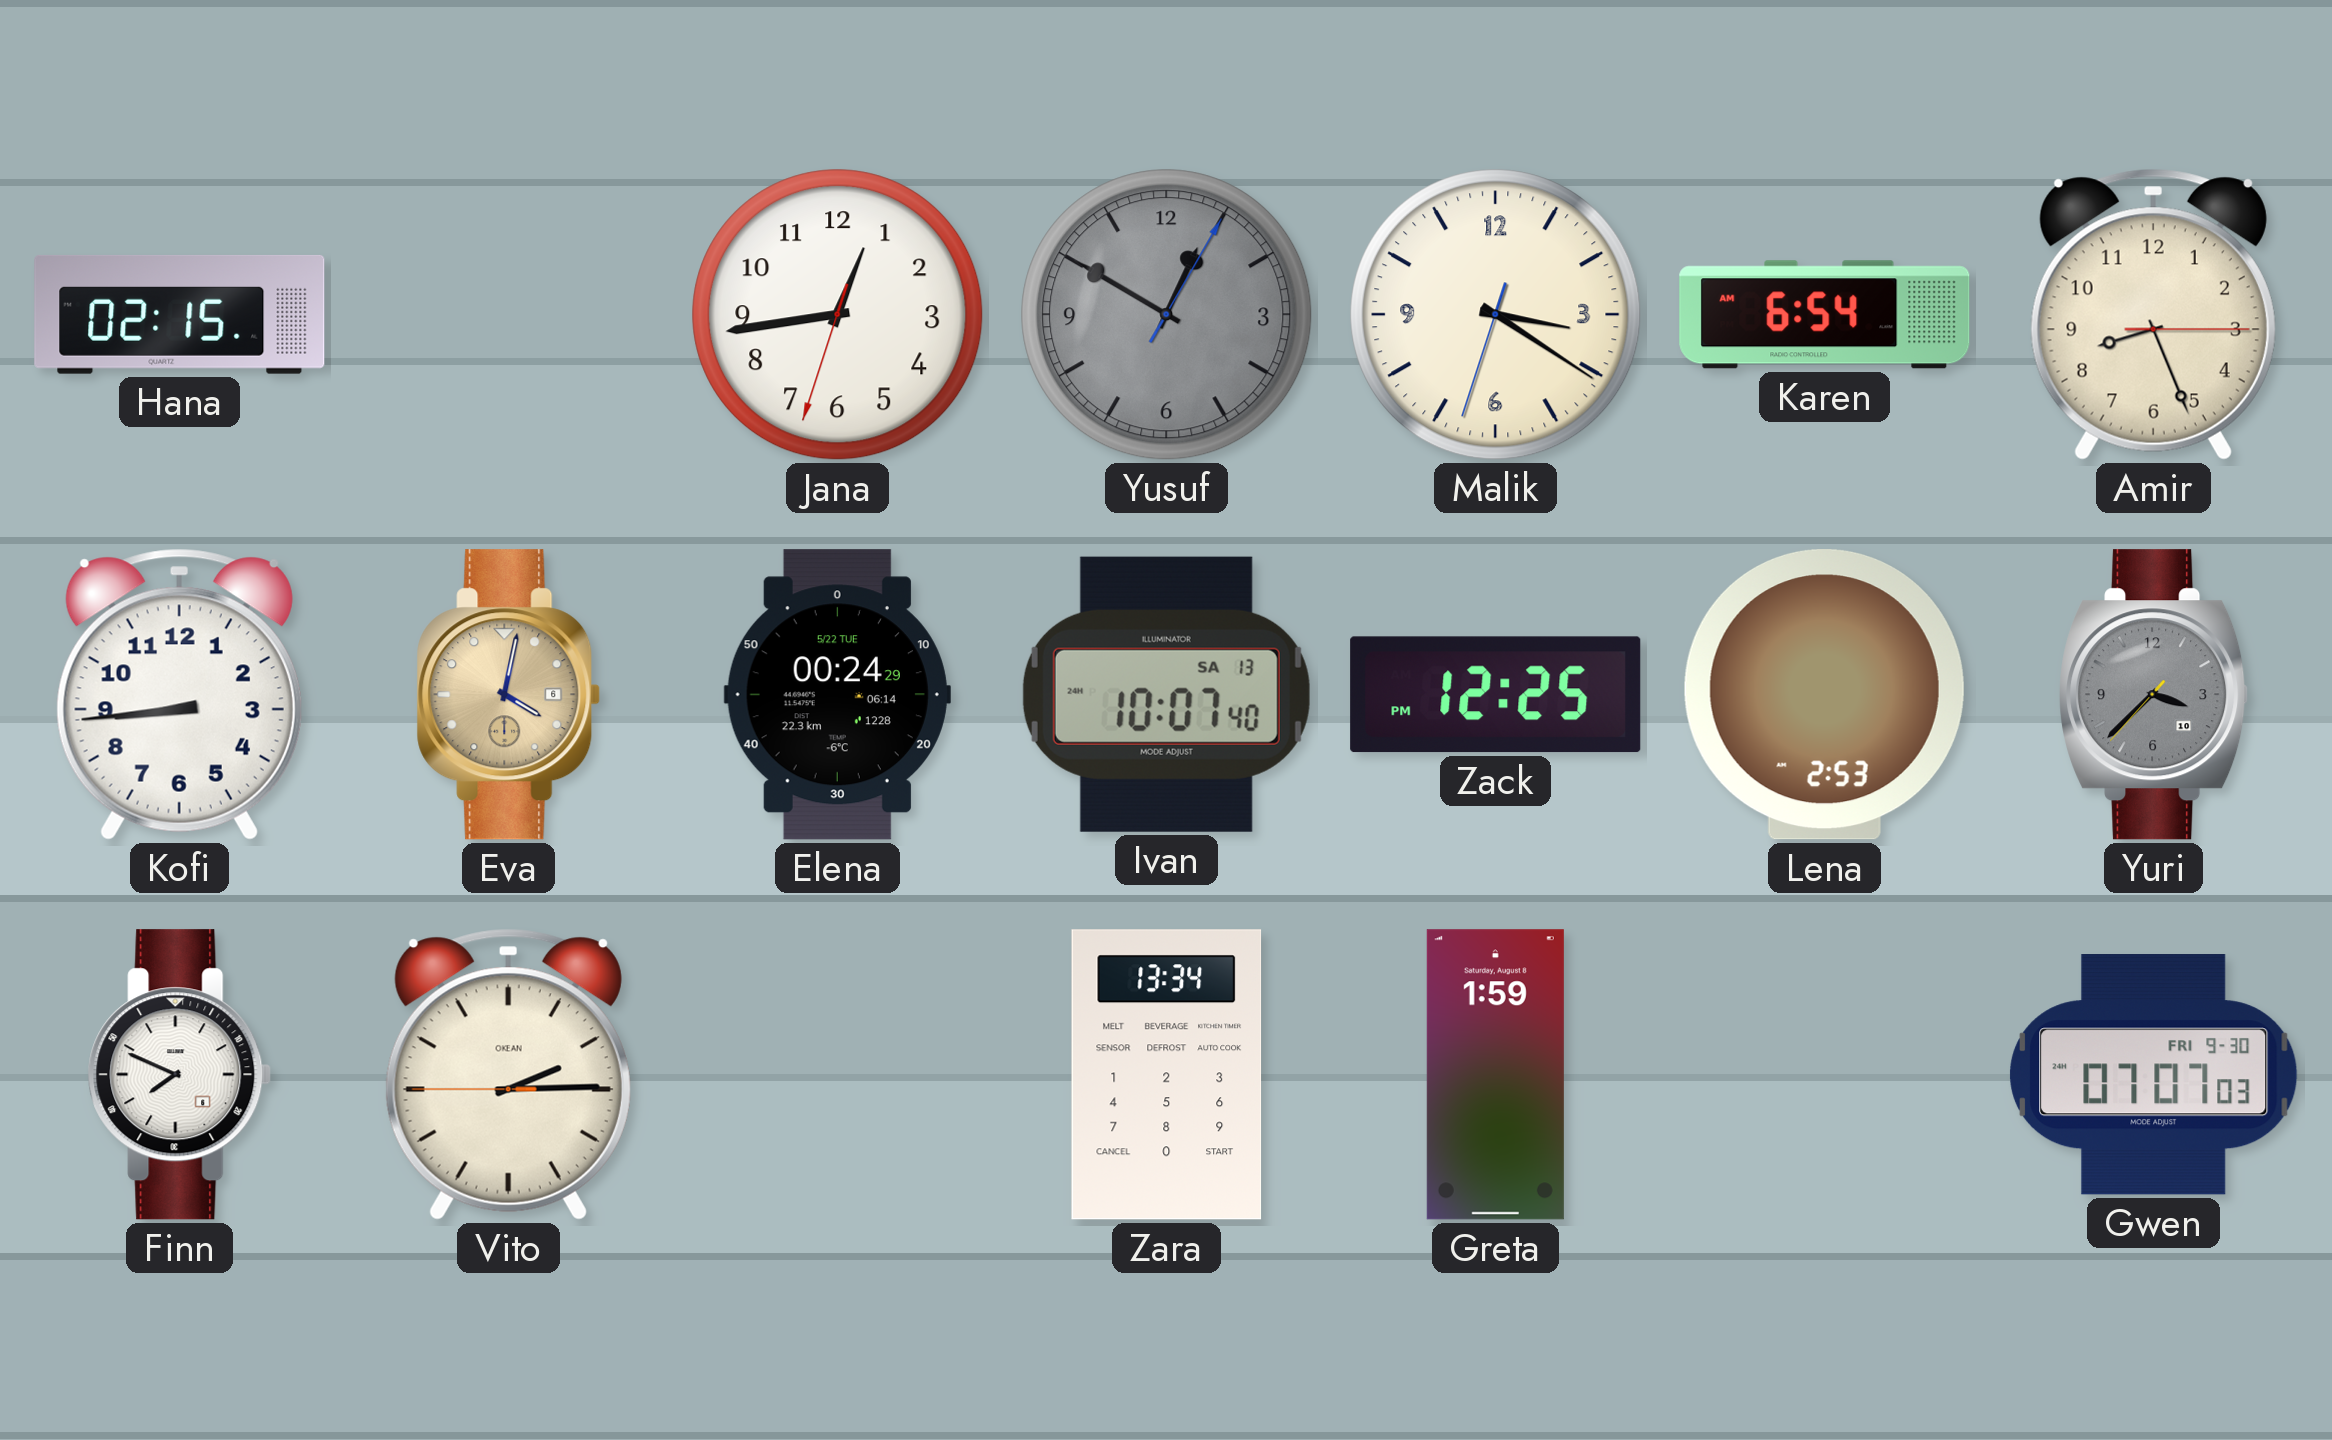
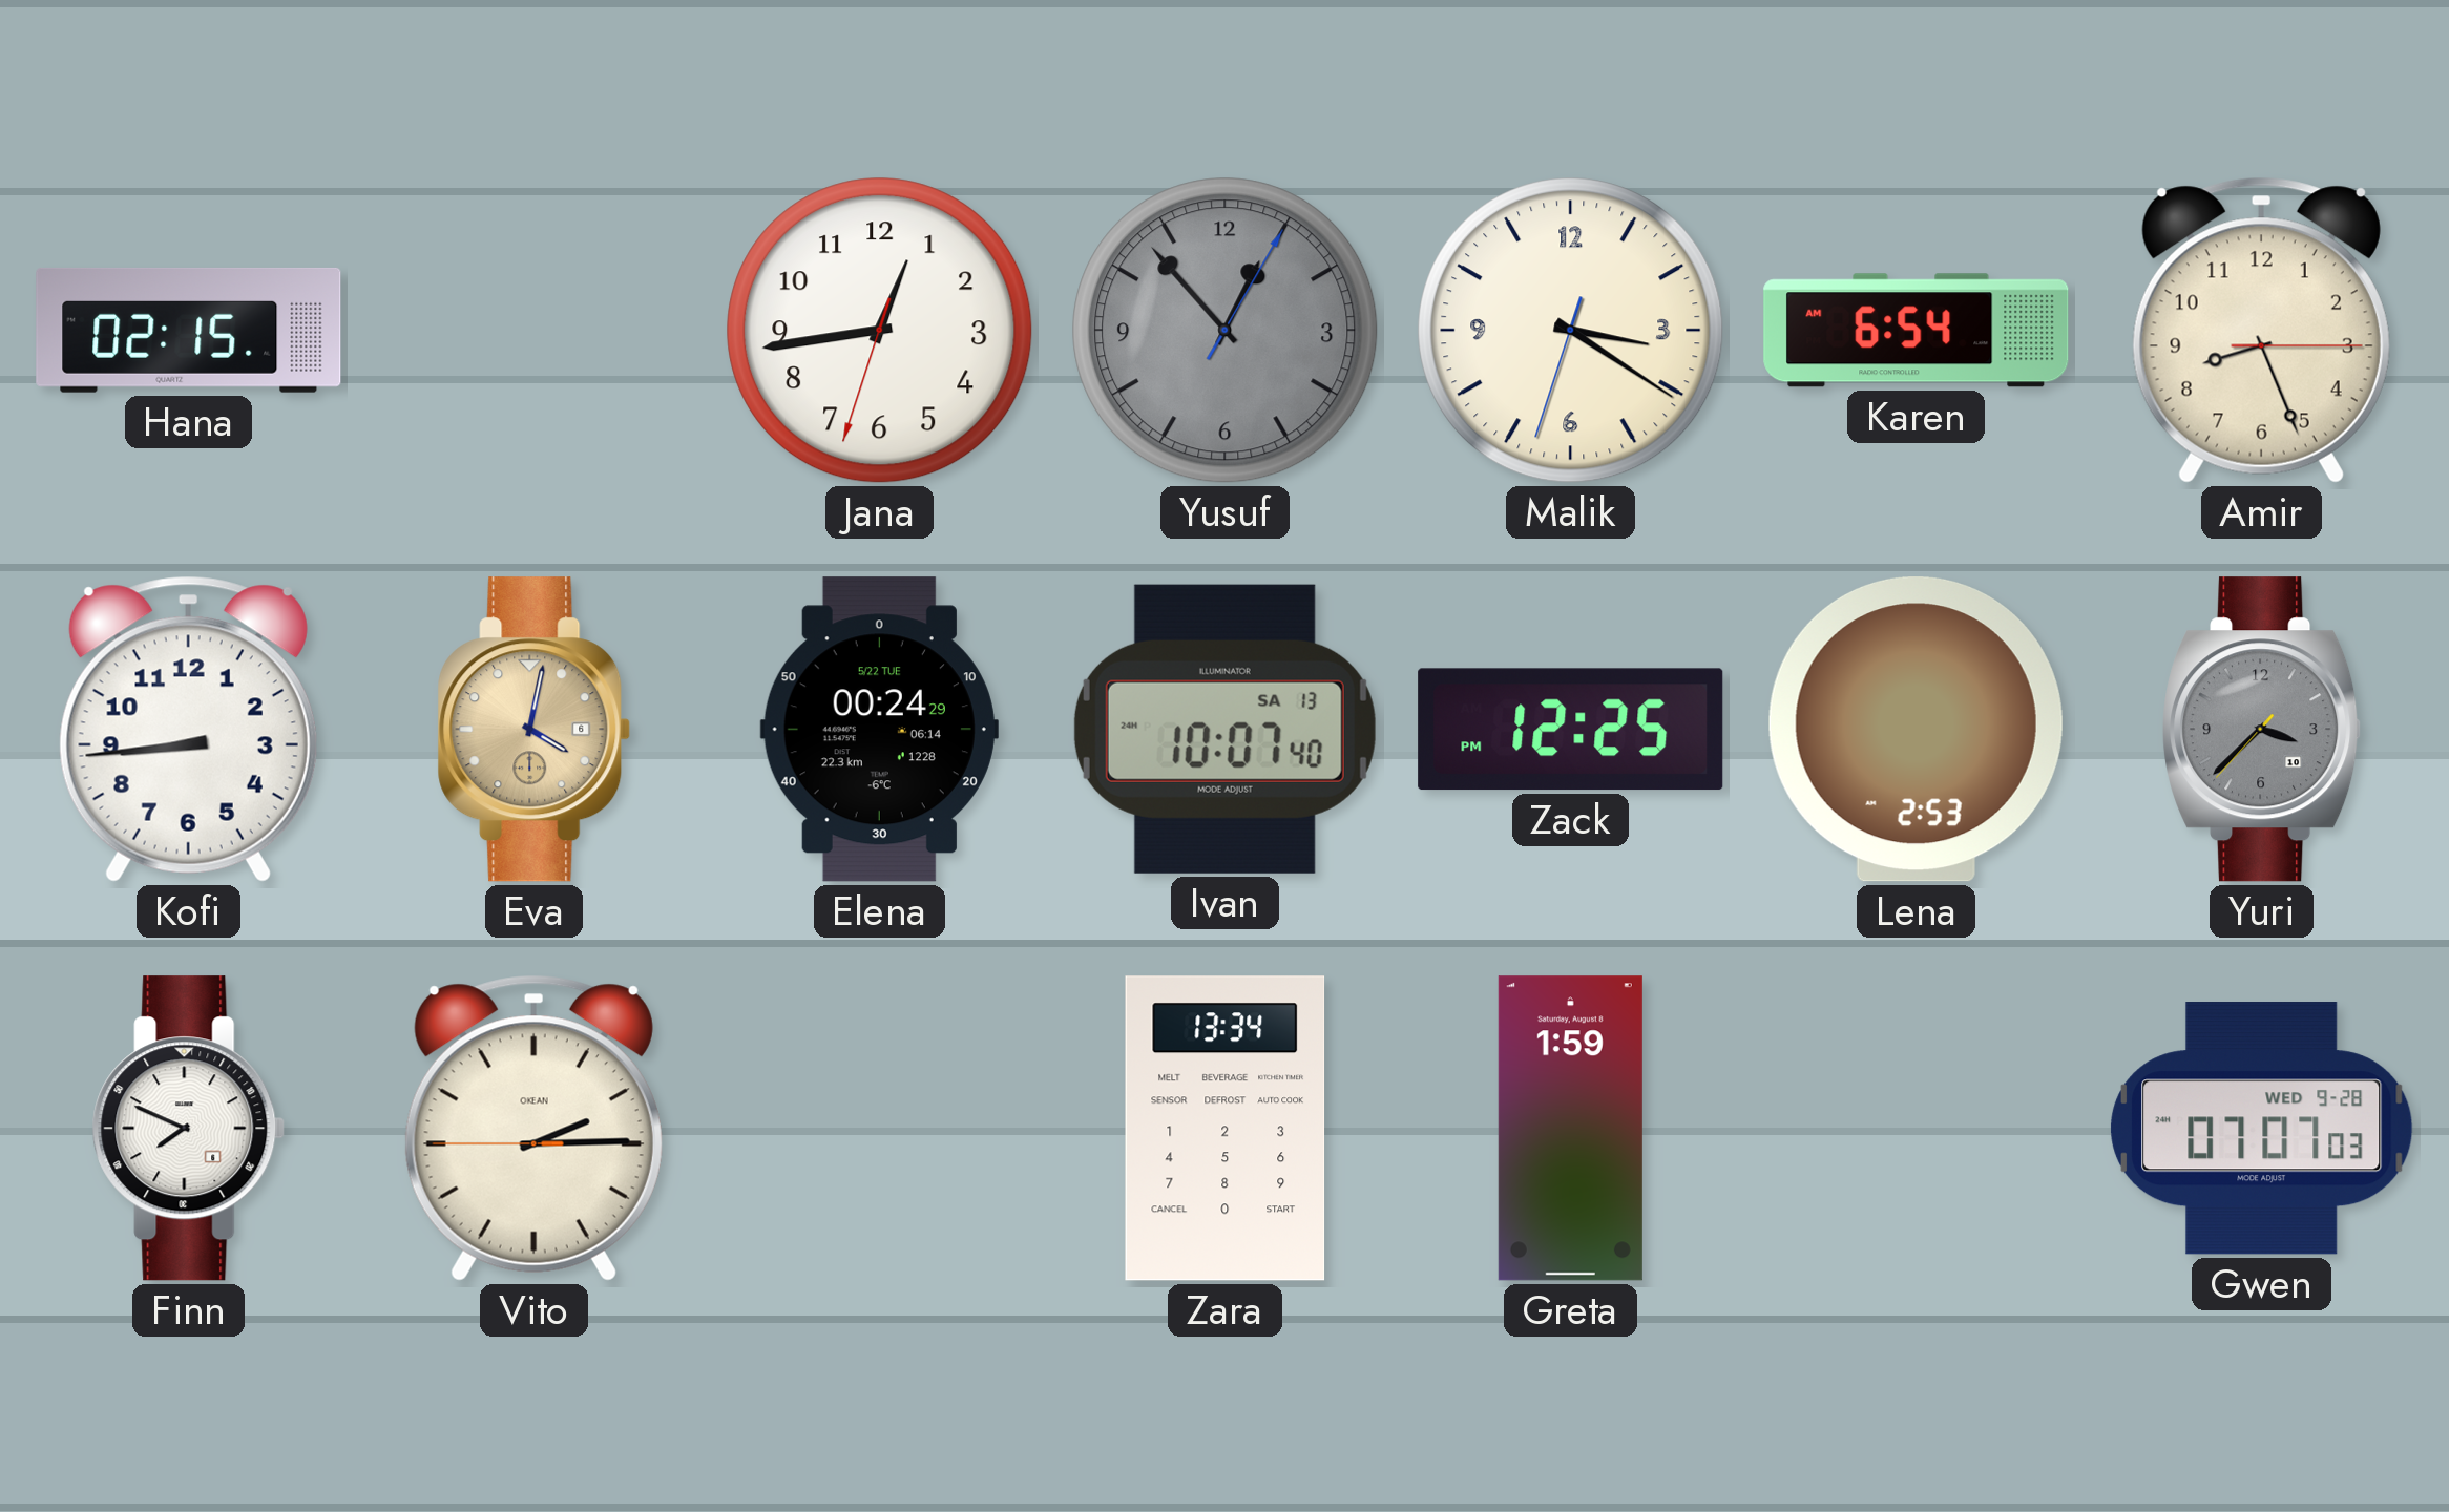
Yusuf: 12:50 -> 12:53 (1226, 331)
Gwen date: FRI 9-30 -> WED 9-28 (2262, 1129)
